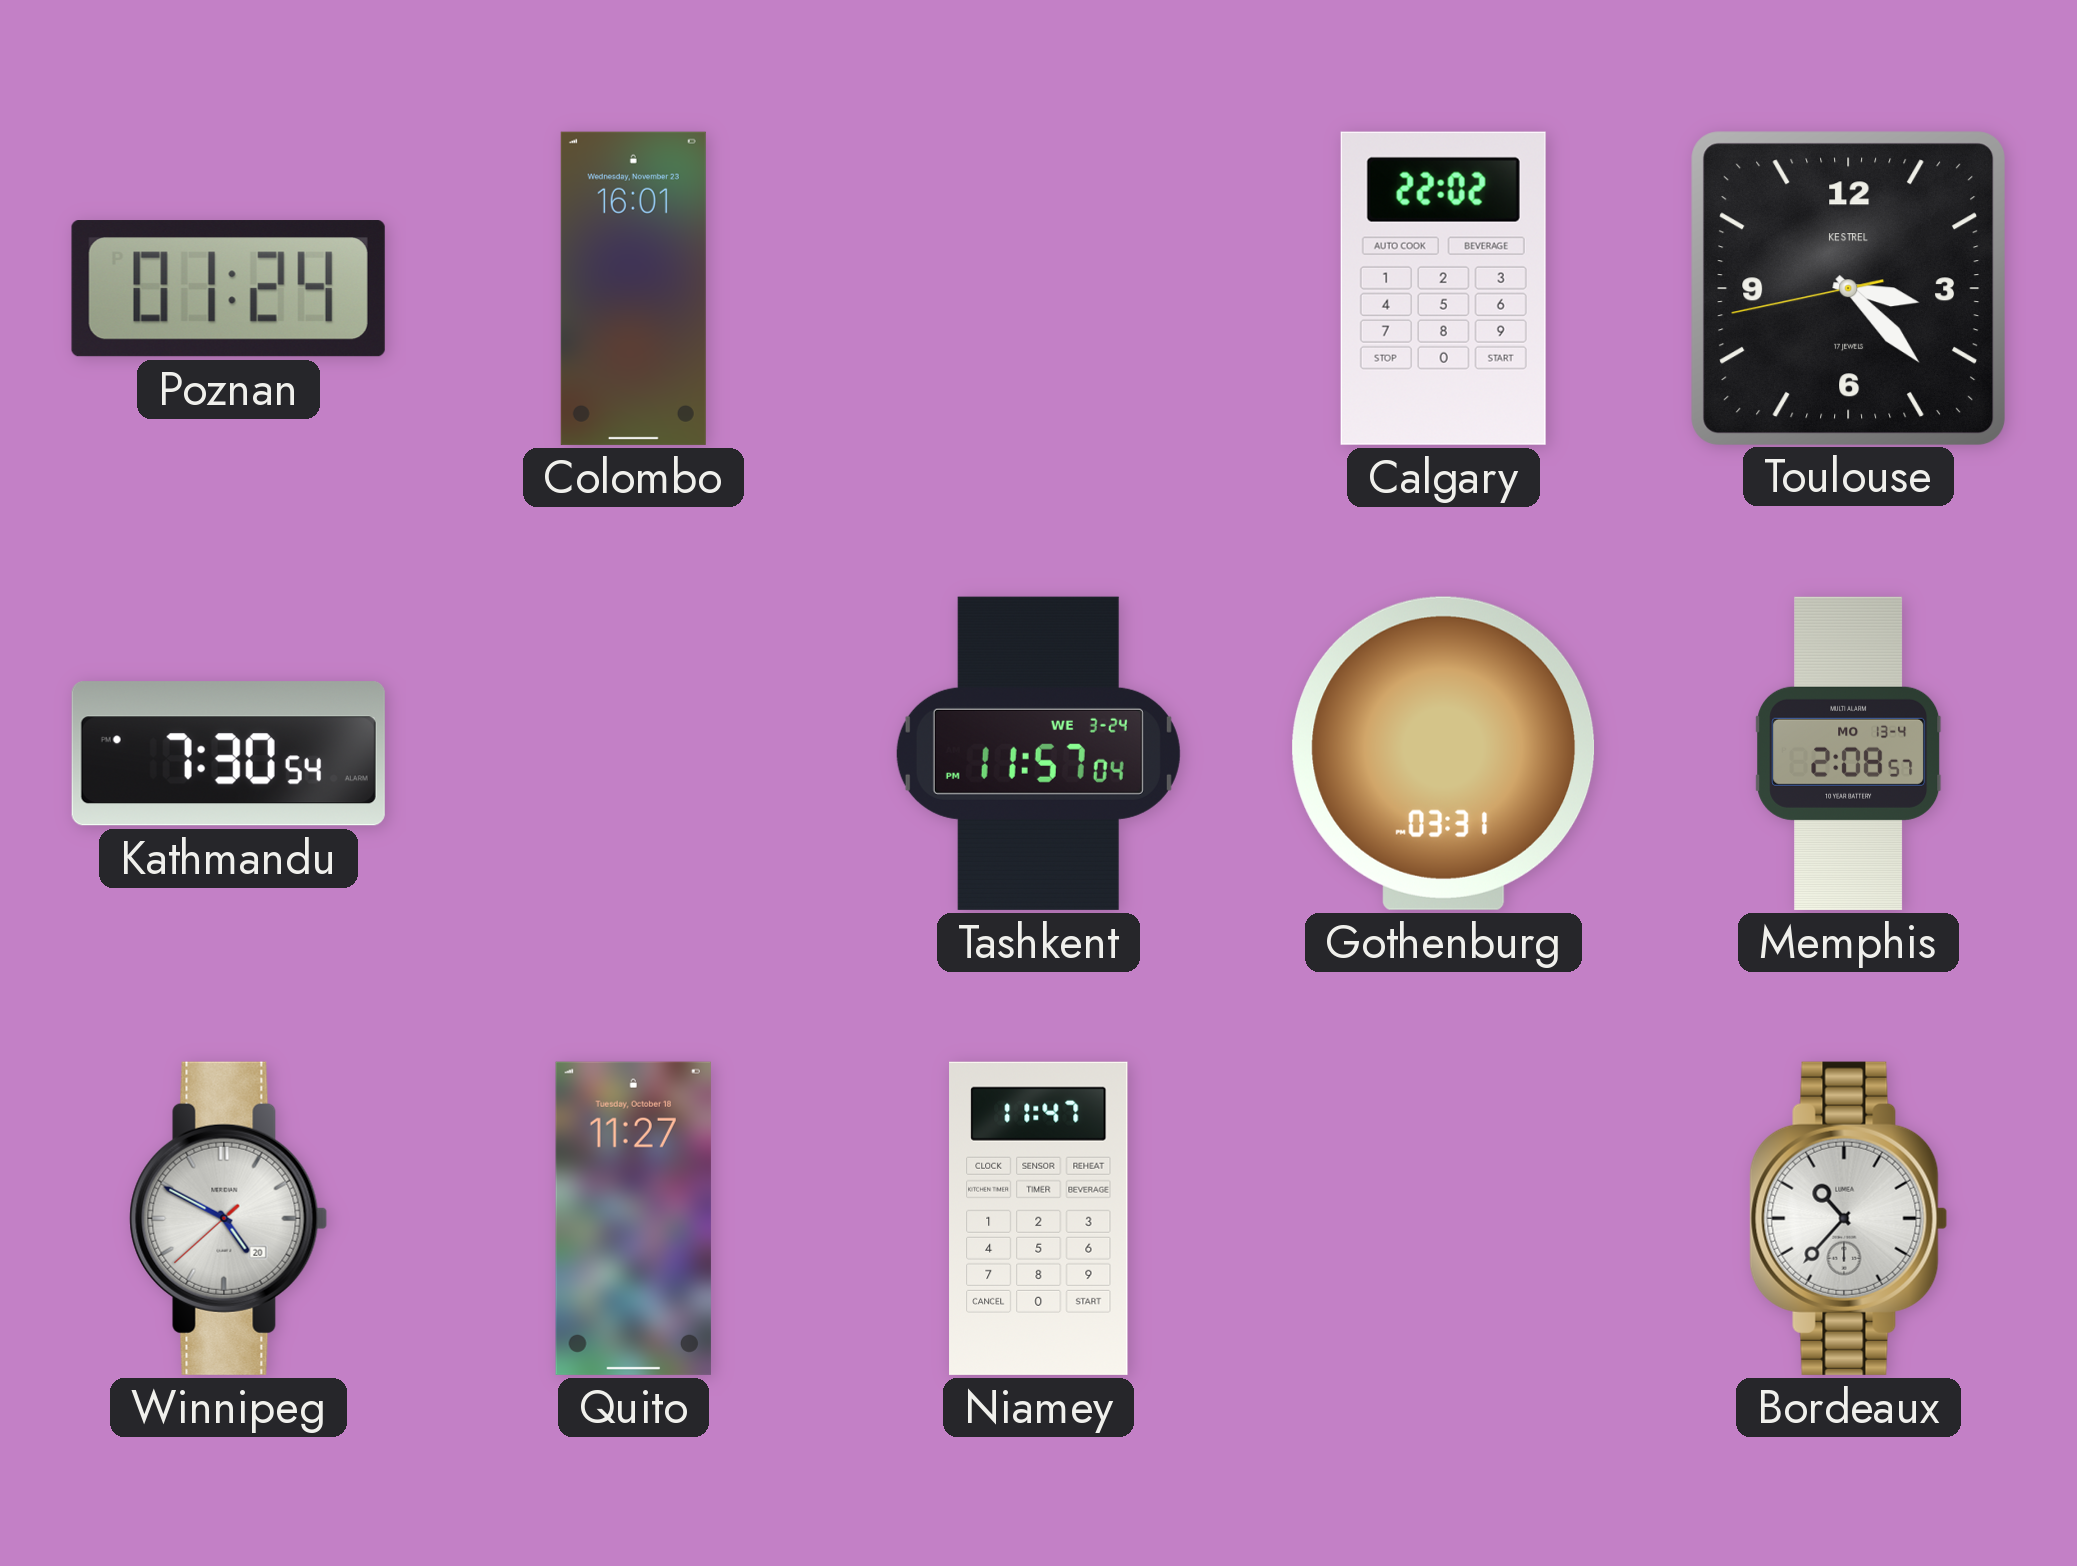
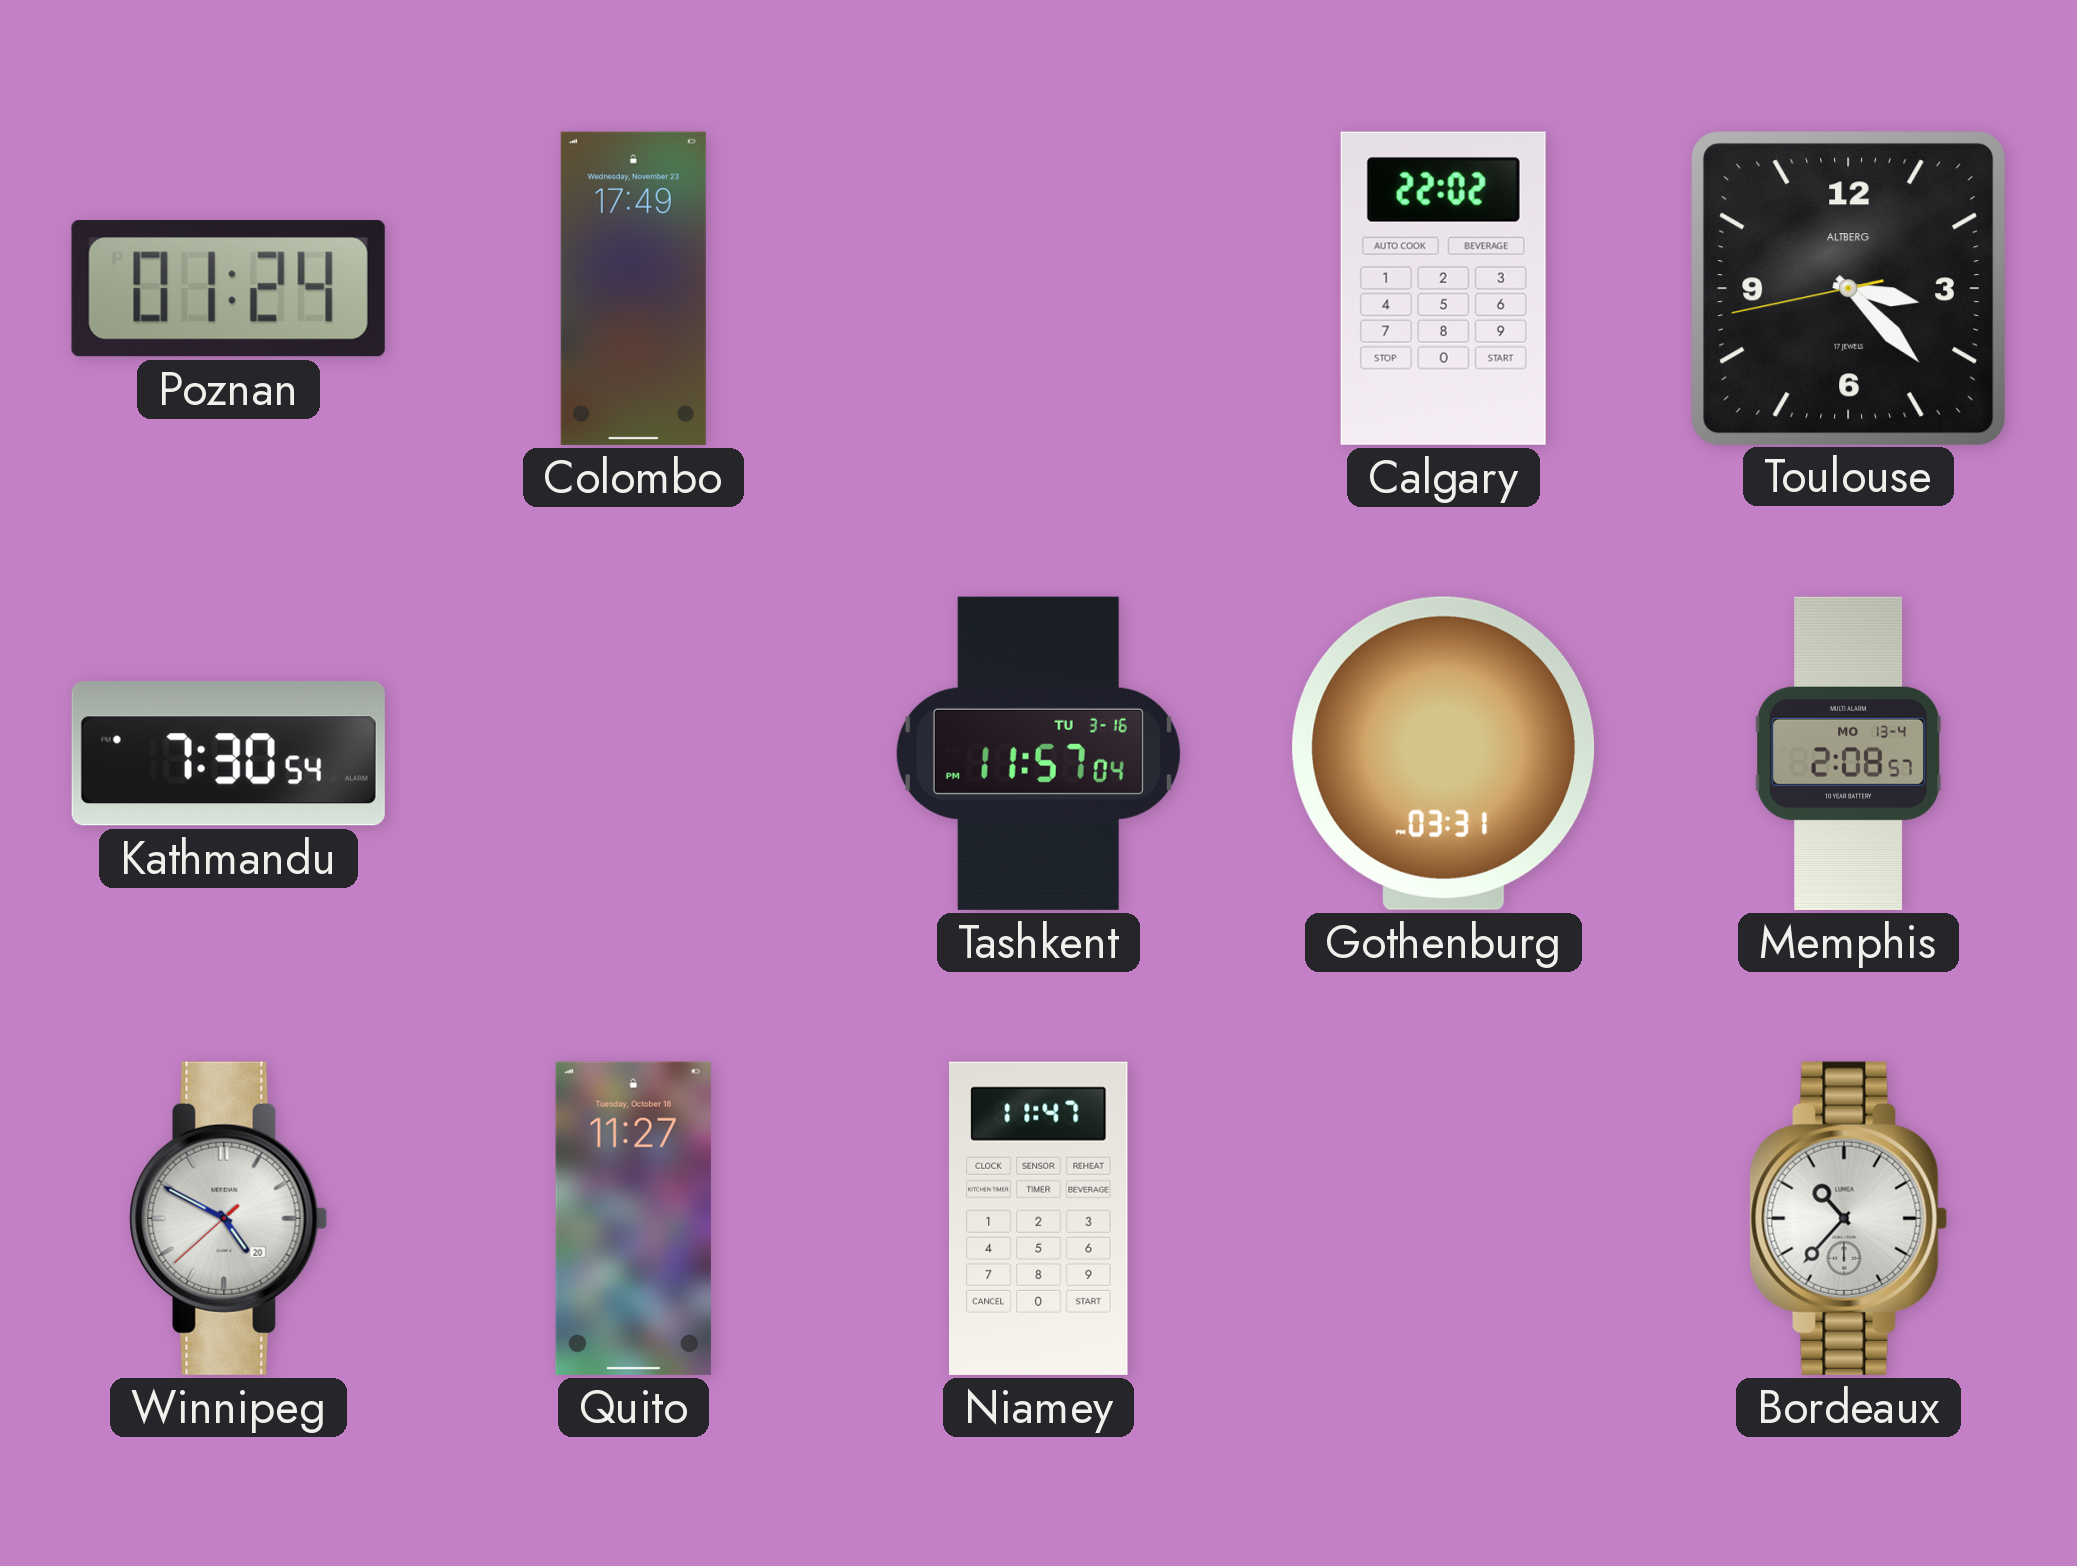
Colombo: 16:01 -> 17:49 (633, 288)
Toulouse brand: KESTREL -> ALTBERG (1848, 288)
Tashkent date: WE 3-24 -> TU 3-16 (1038, 753)
